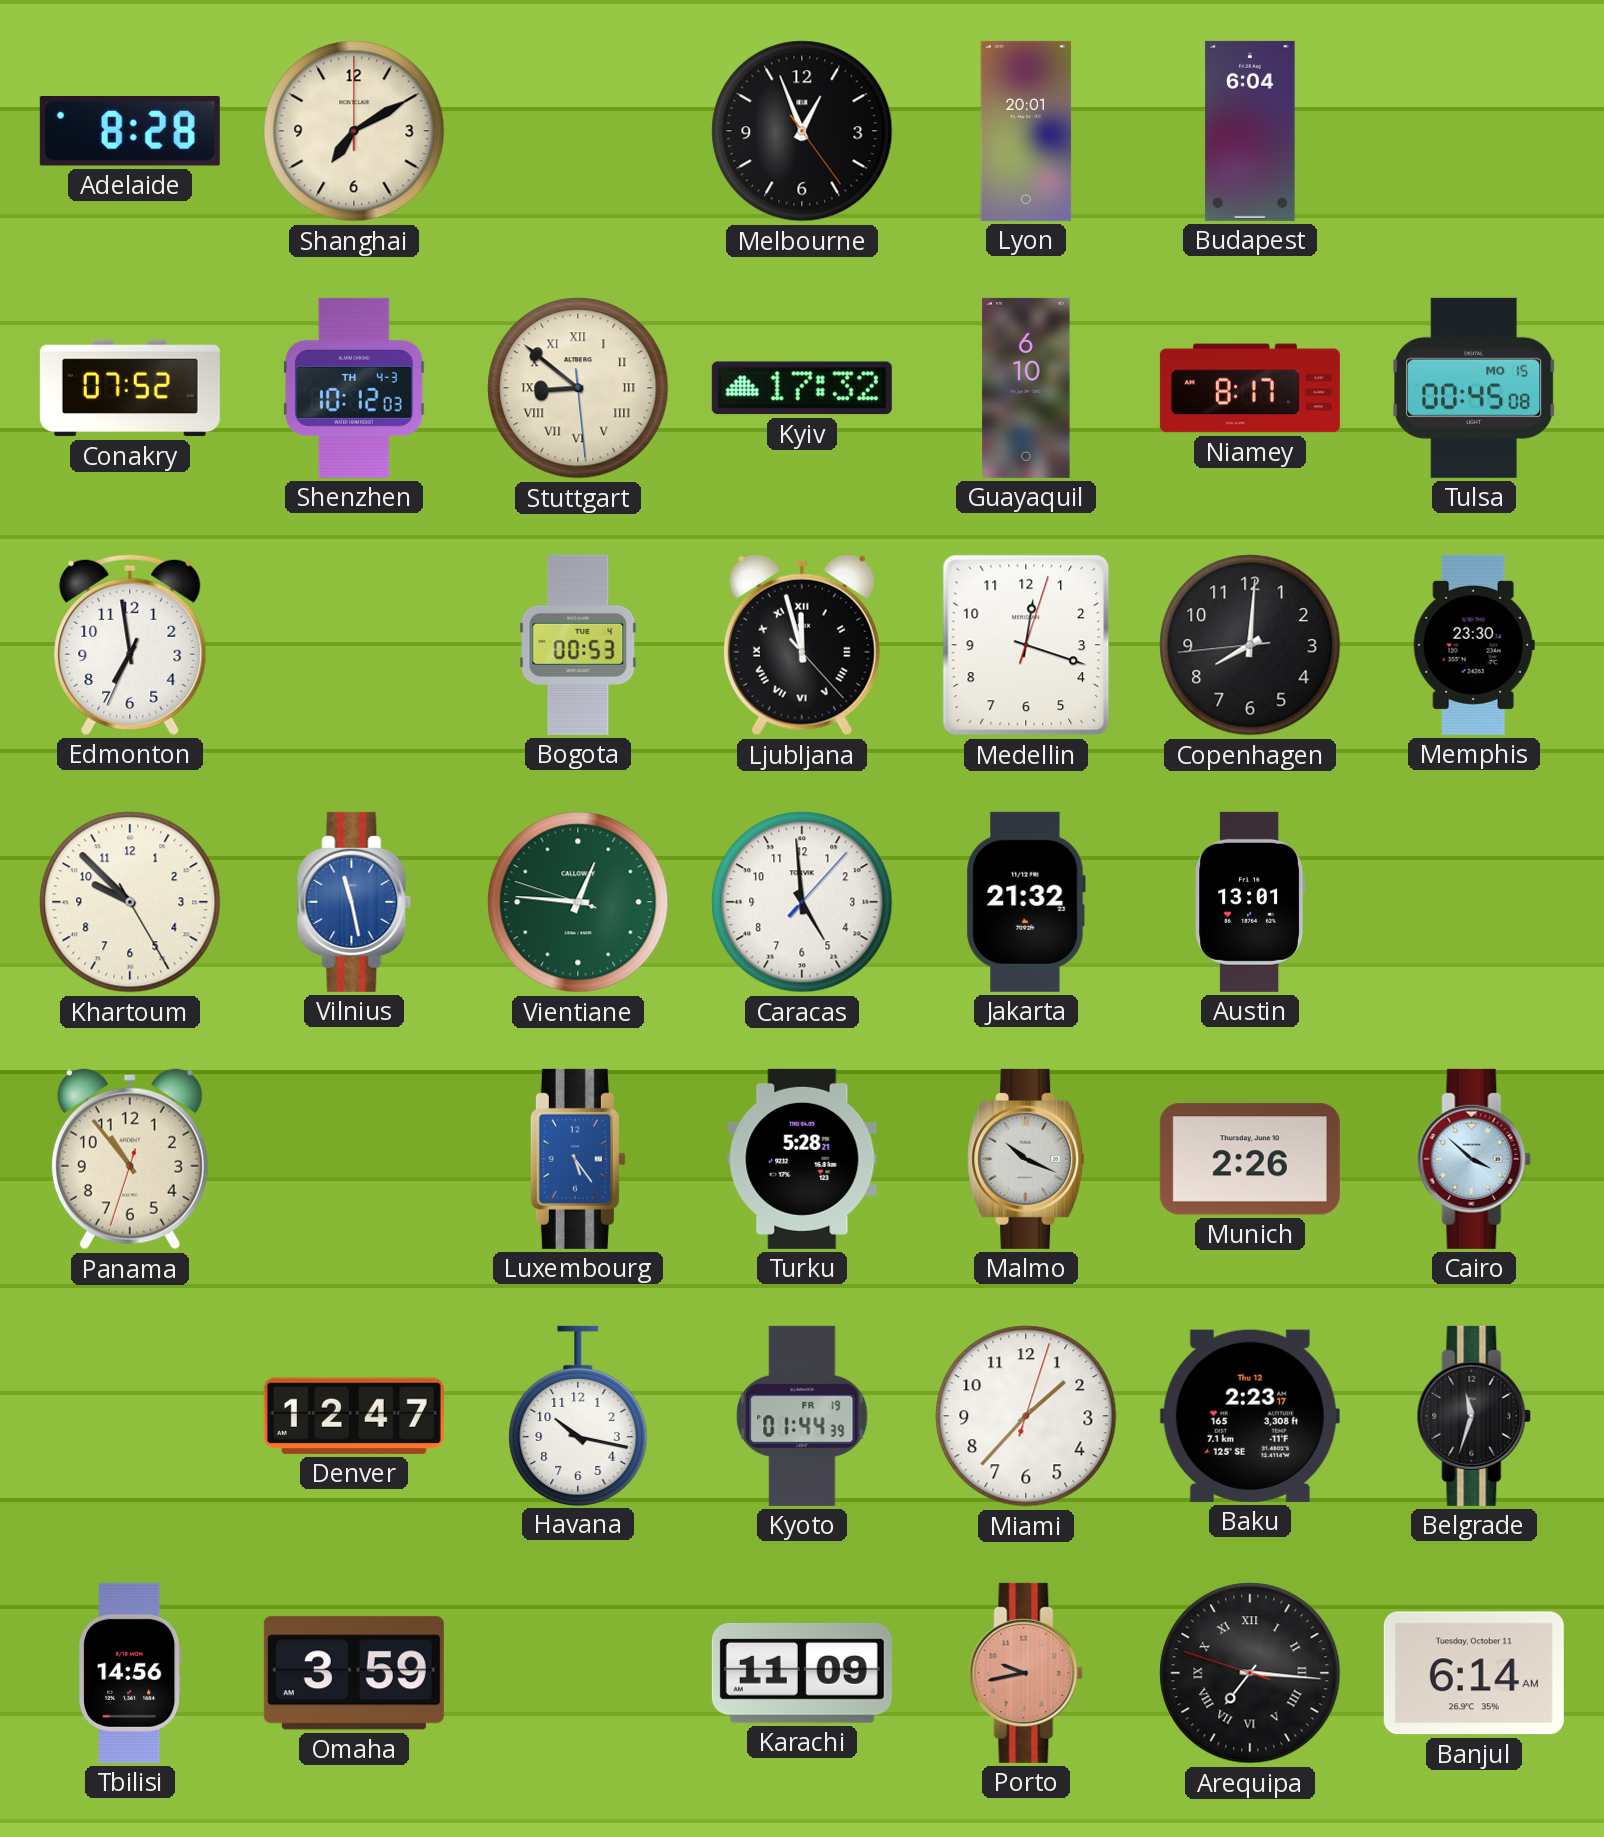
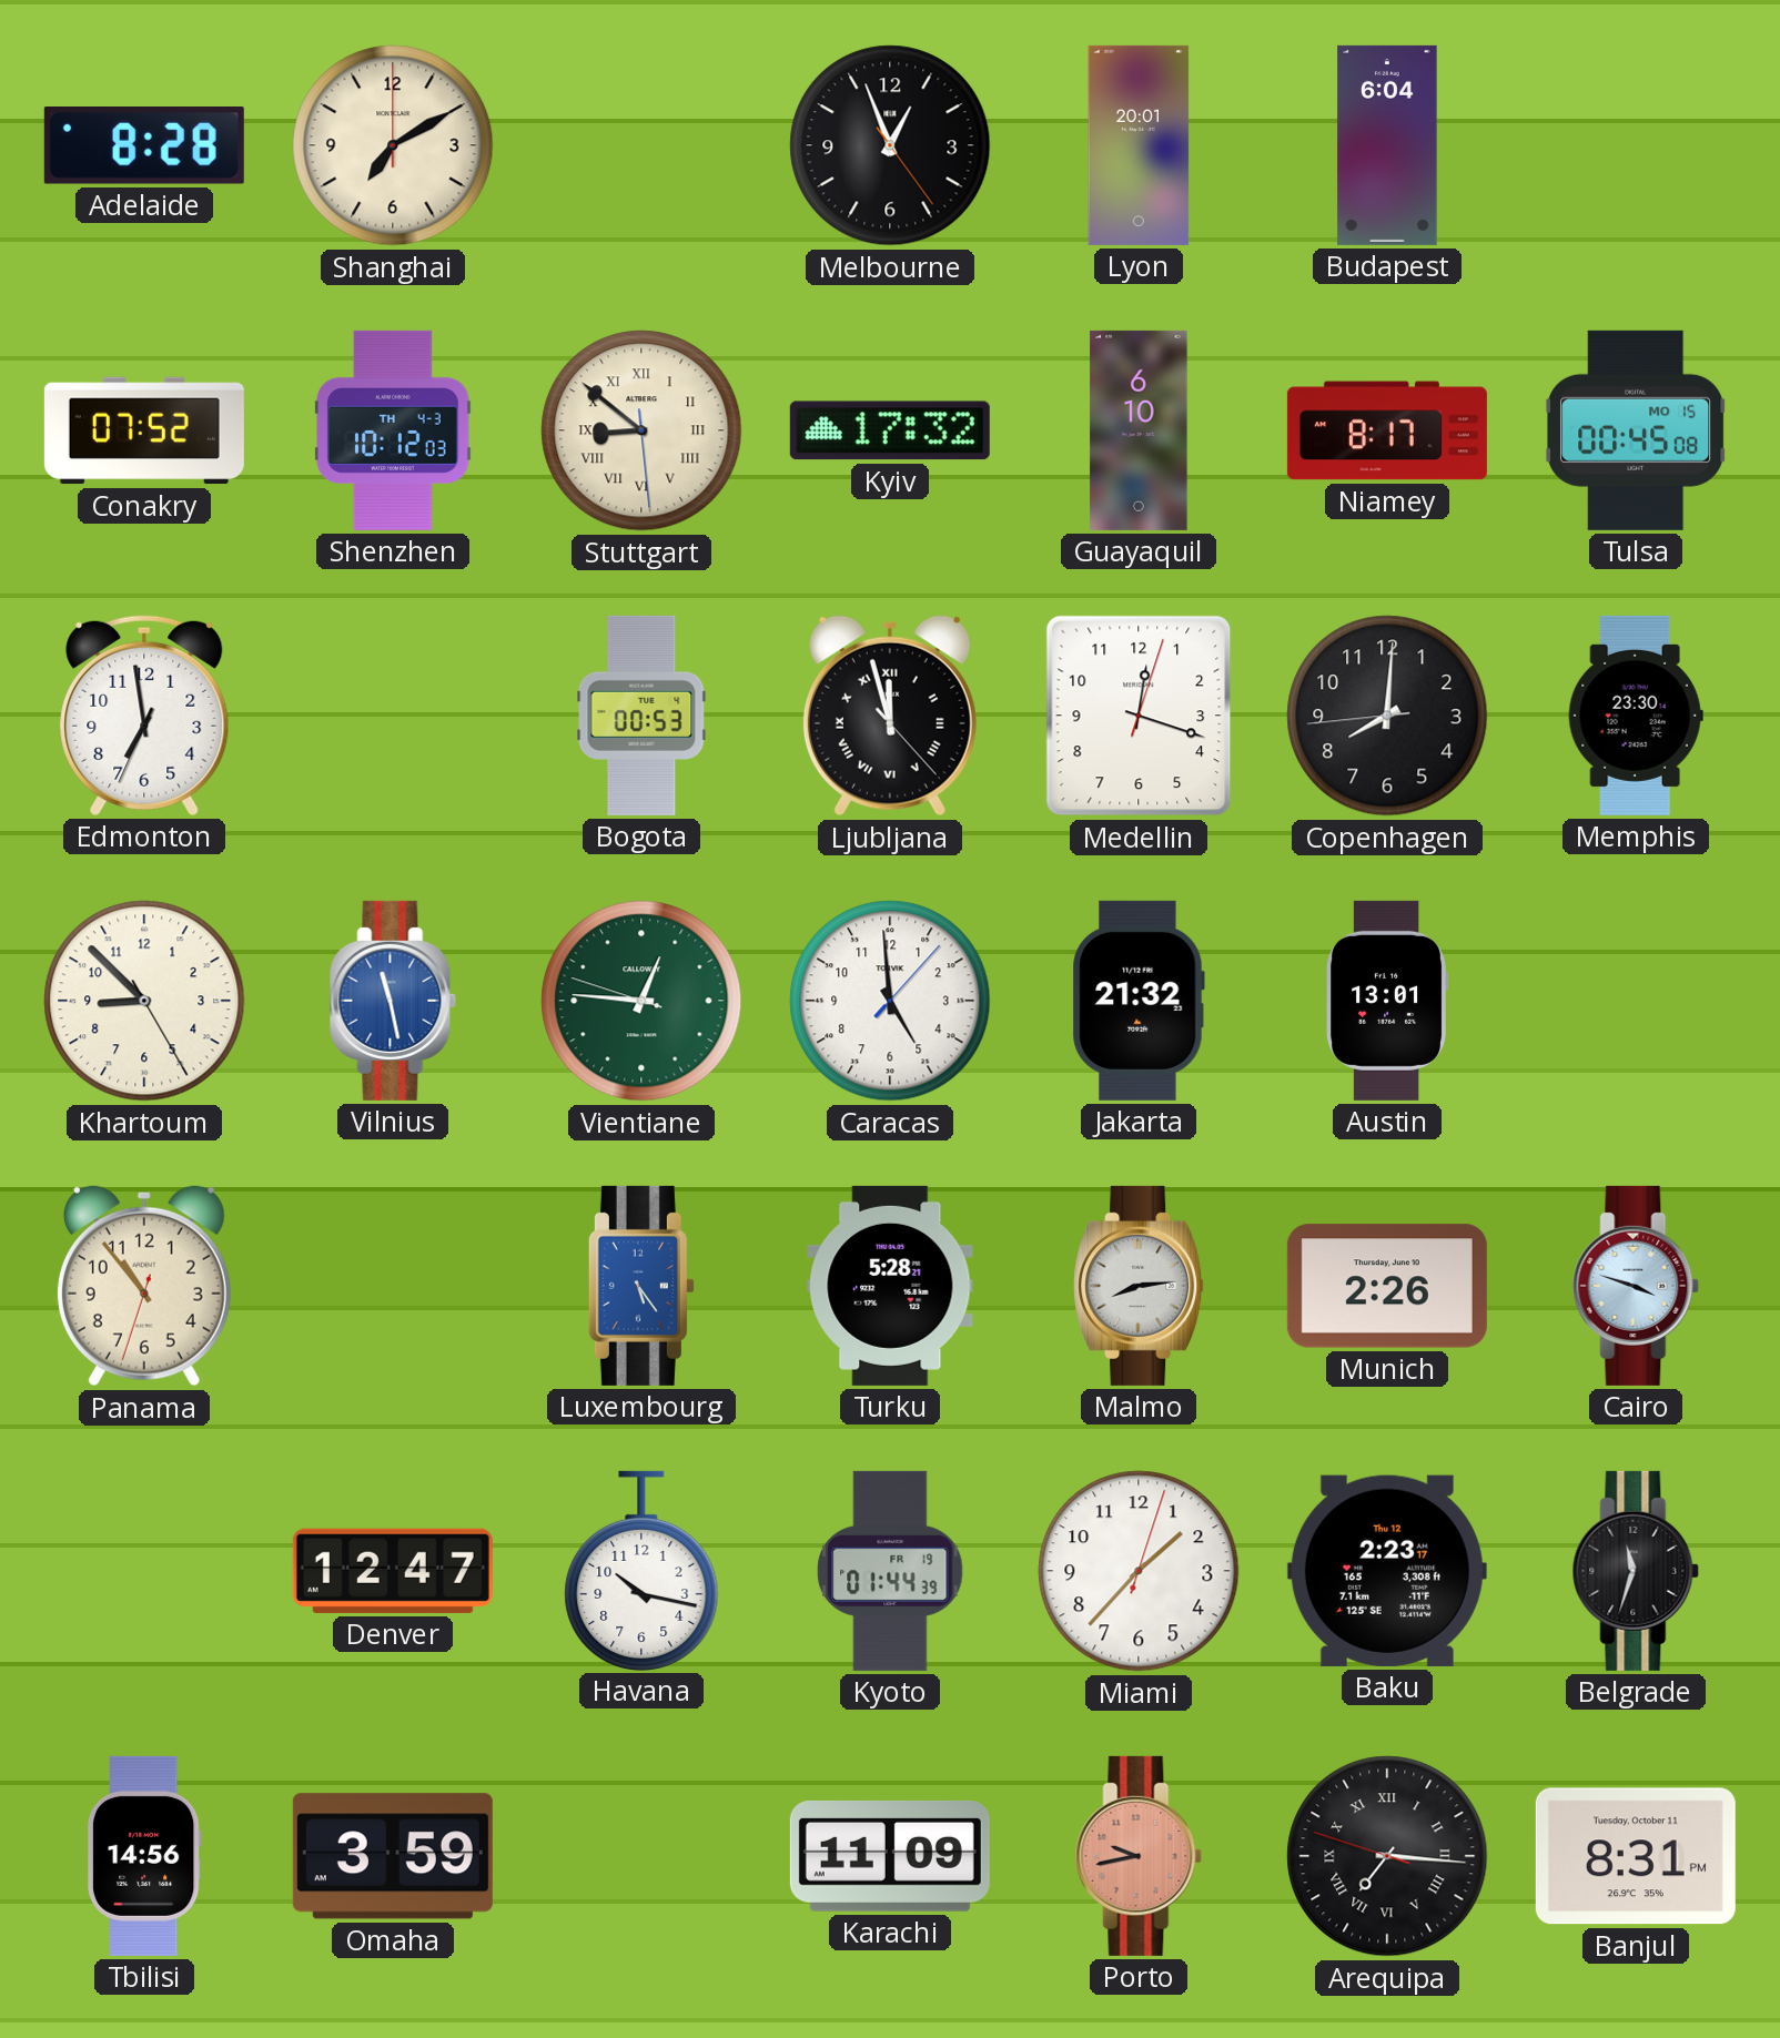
Khartoum: 9:52 -> 8:52 (144, 1001)
Malmo: 10:19 -> 8:14 (1140, 1286)
Cairo: 3:52 -> 3:48 (1636, 1286)
Banjul: 6:14 -> 8:31 (1636, 1856)
